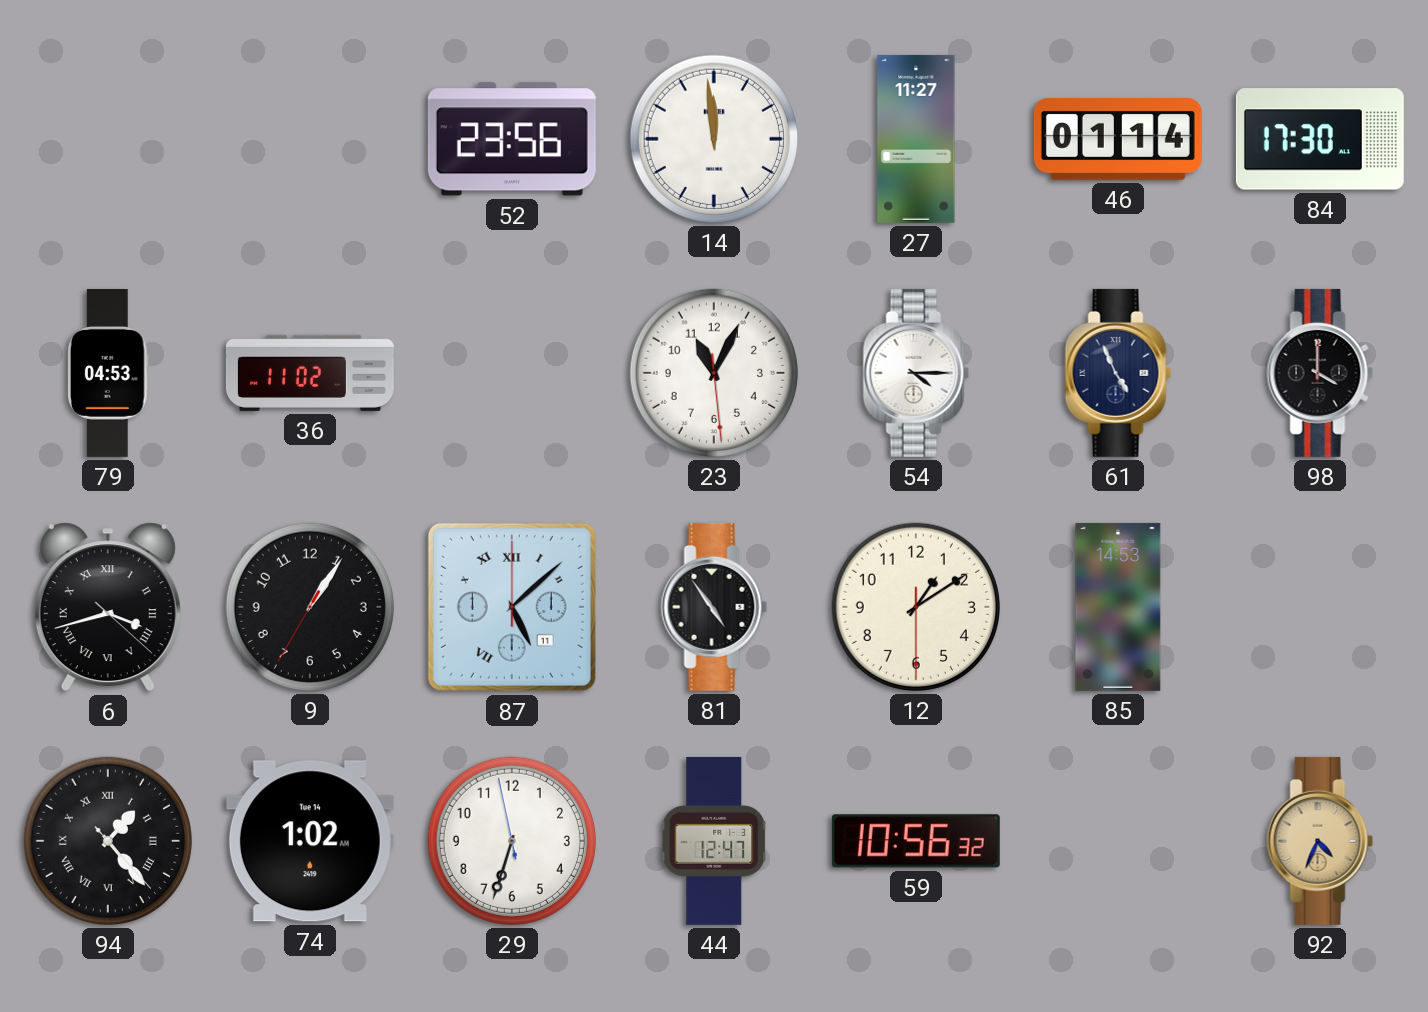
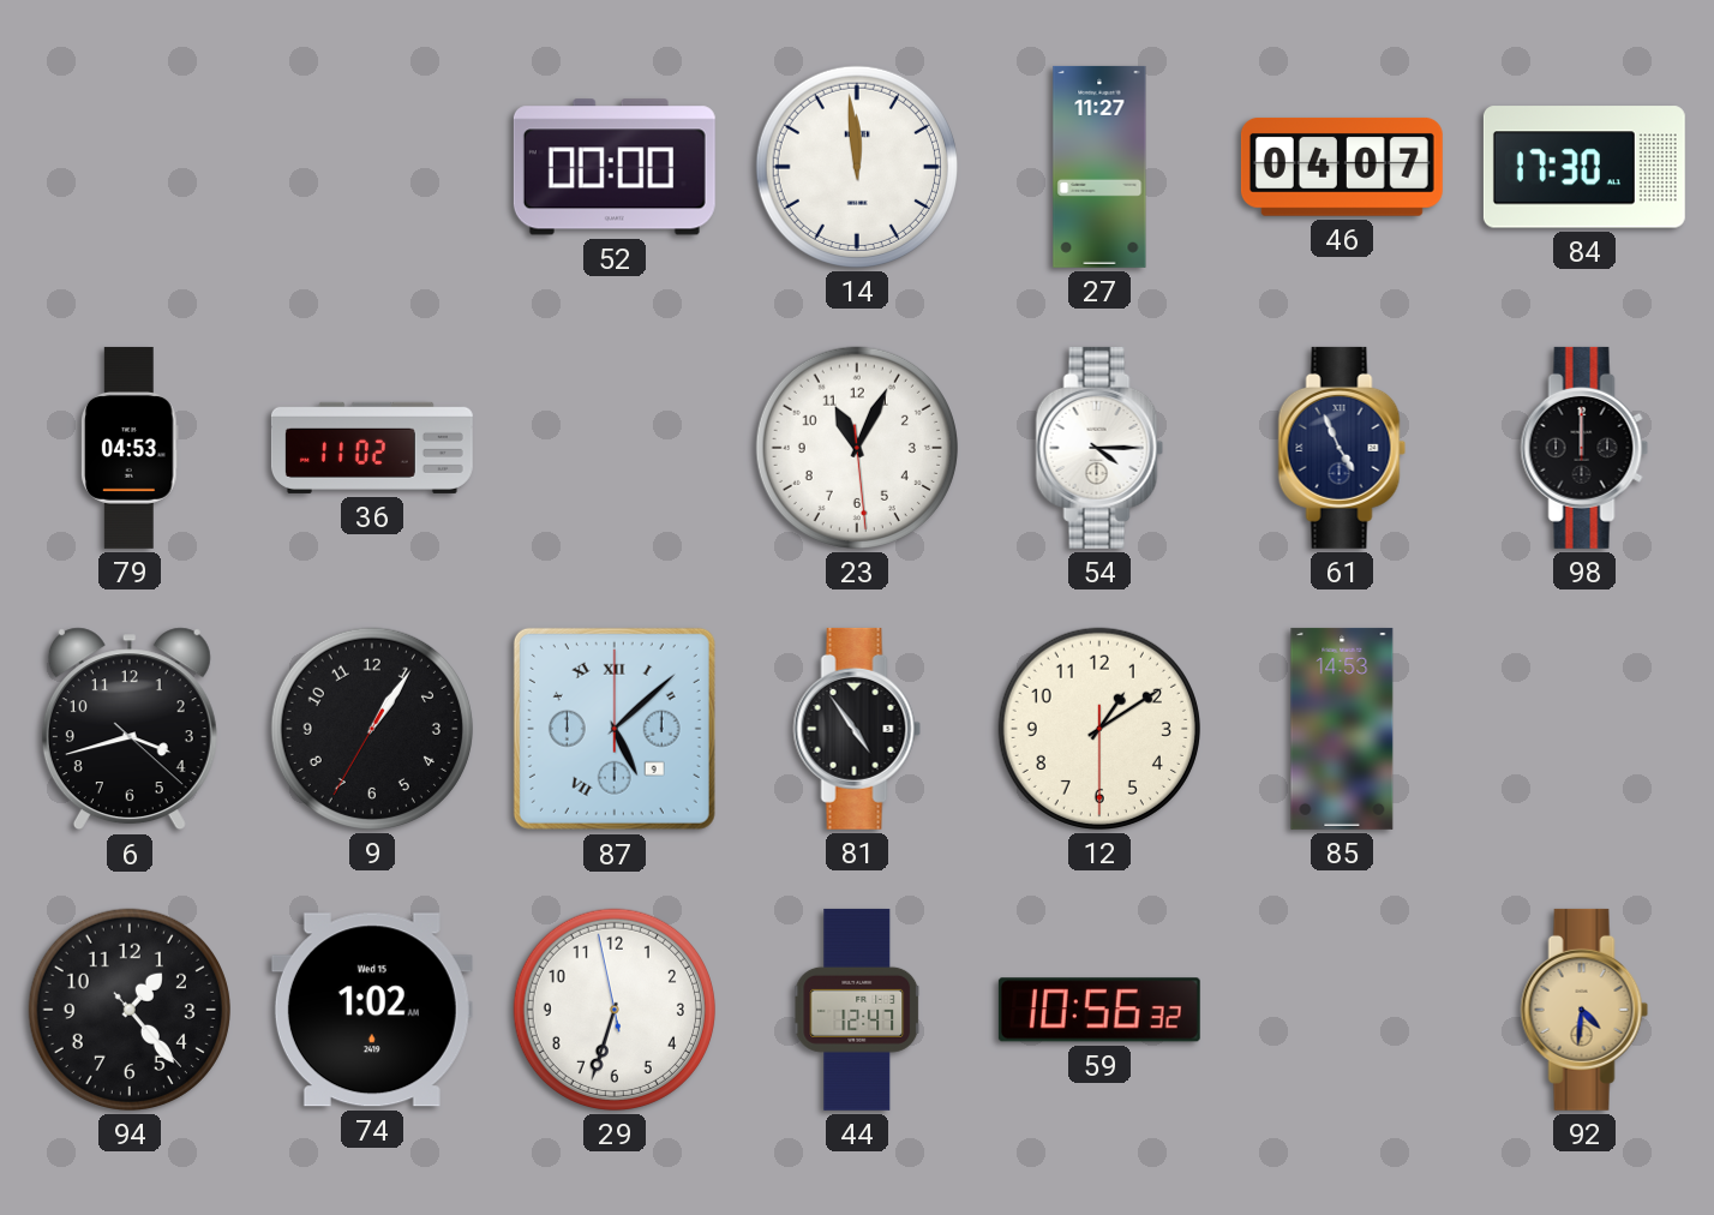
52: 23:56 -> 00:00 (615, 167)
46: 01:14 -> 04:07 (1342, 167)
98: 4:00 -> 12:00 (1584, 448)
6 numerals: Roman -> Arabic (130, 729)
87 date: 11 -> 9 (615, 729)
94 numerals: Roman -> Arabic (130, 1010)
74 date: Tue 14 -> Wed 15 (372, 1010)
92: 4:34 -> 4:31 (1584, 1010)
